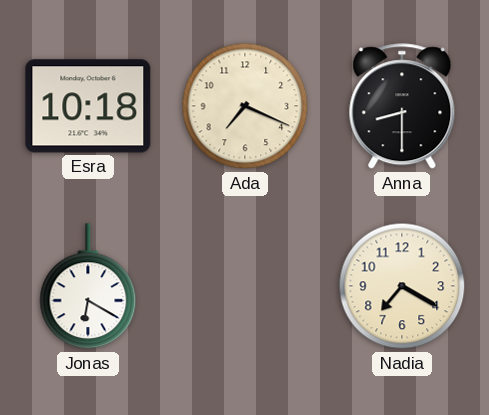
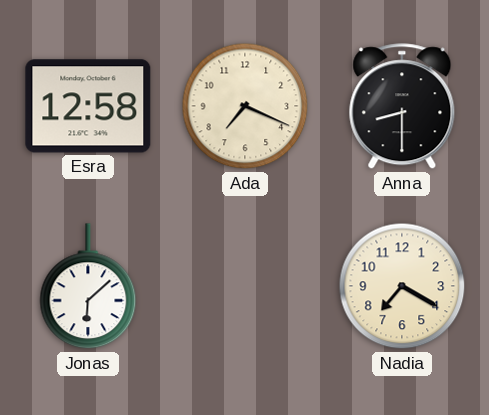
Esra: 10:18 -> 12:58 (88, 106)
Jonas: 6:20 -> 6:08 (88, 287)
